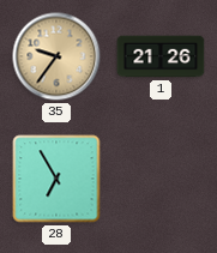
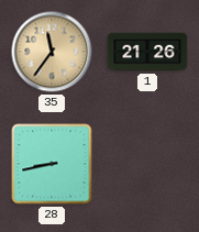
35: 9:36 -> 11:36 (52, 52)
28: 6:55 -> 8:43 (52, 164)
